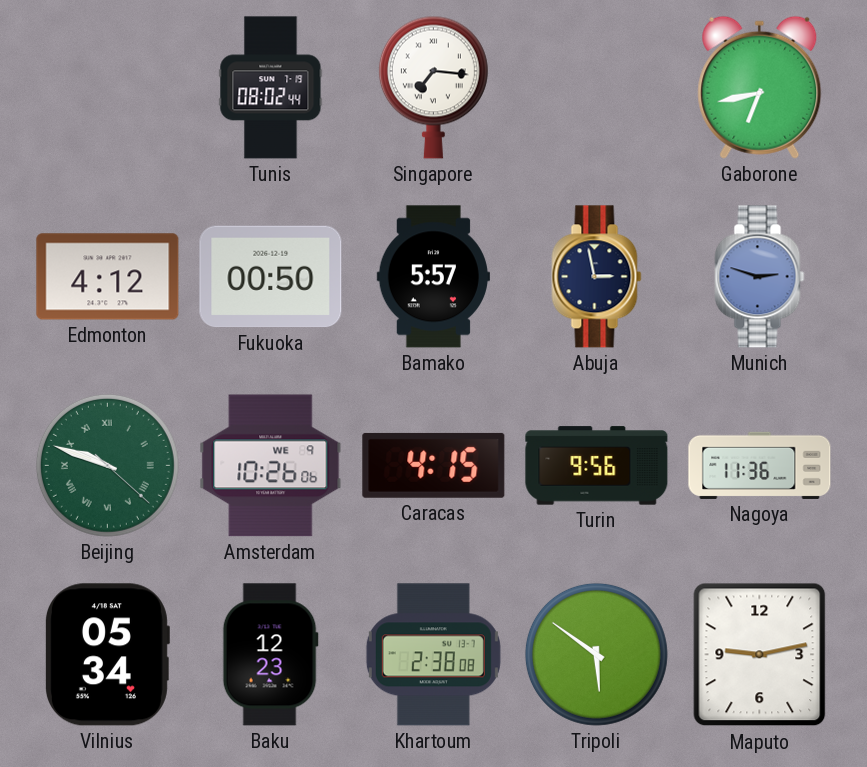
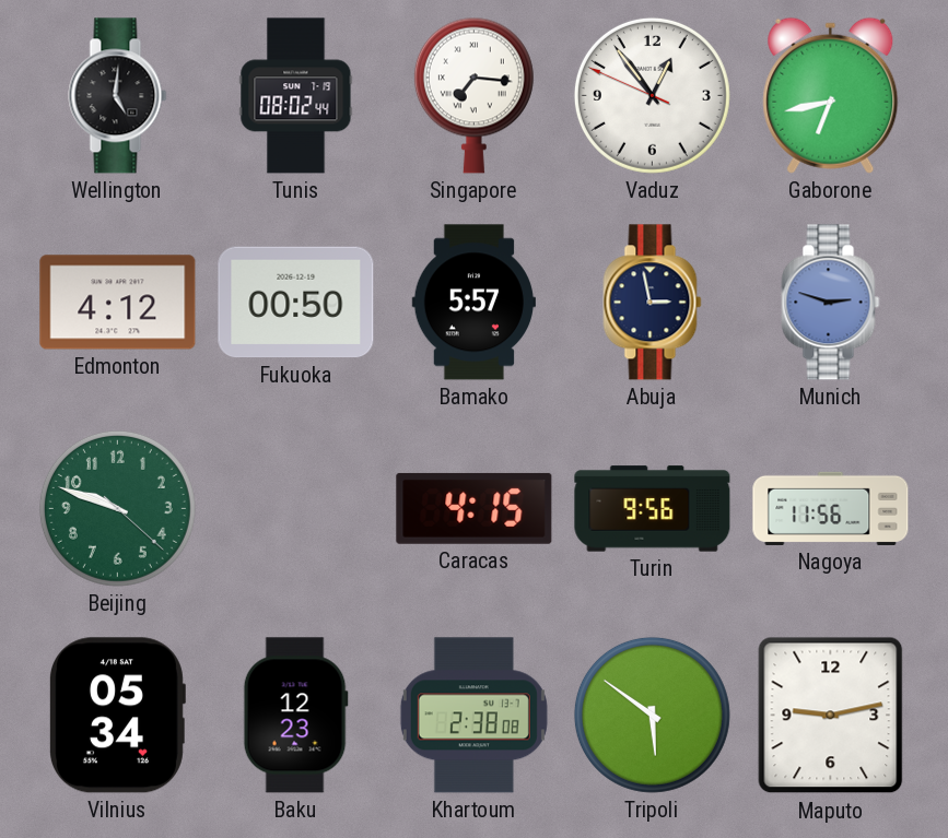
Wellington: none -> 5:01 (118, 96)
Vaduz: none -> 12:53 (652, 95)
Beijing numerals: Roman -> Arabic (117, 508)
Amsterdam: 10:26 -> none (271, 466)
Nagoya: 11:36 -> 11:56 (831, 508)
